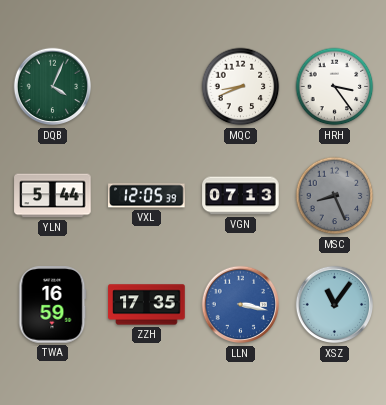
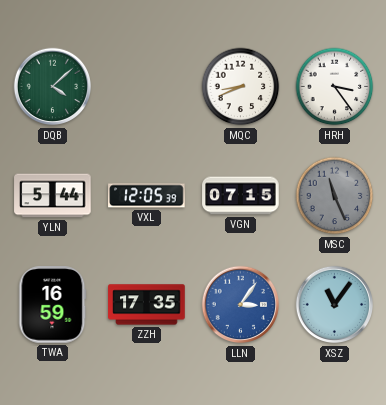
DQB: 4:04 -> 4:08 (53, 87)
VGN: 07:13 -> 07:15 (241, 196)
MSC: 8:26 -> 11:26 (335, 196)
LLN: 3:17 -> 3:06 (241, 305)
